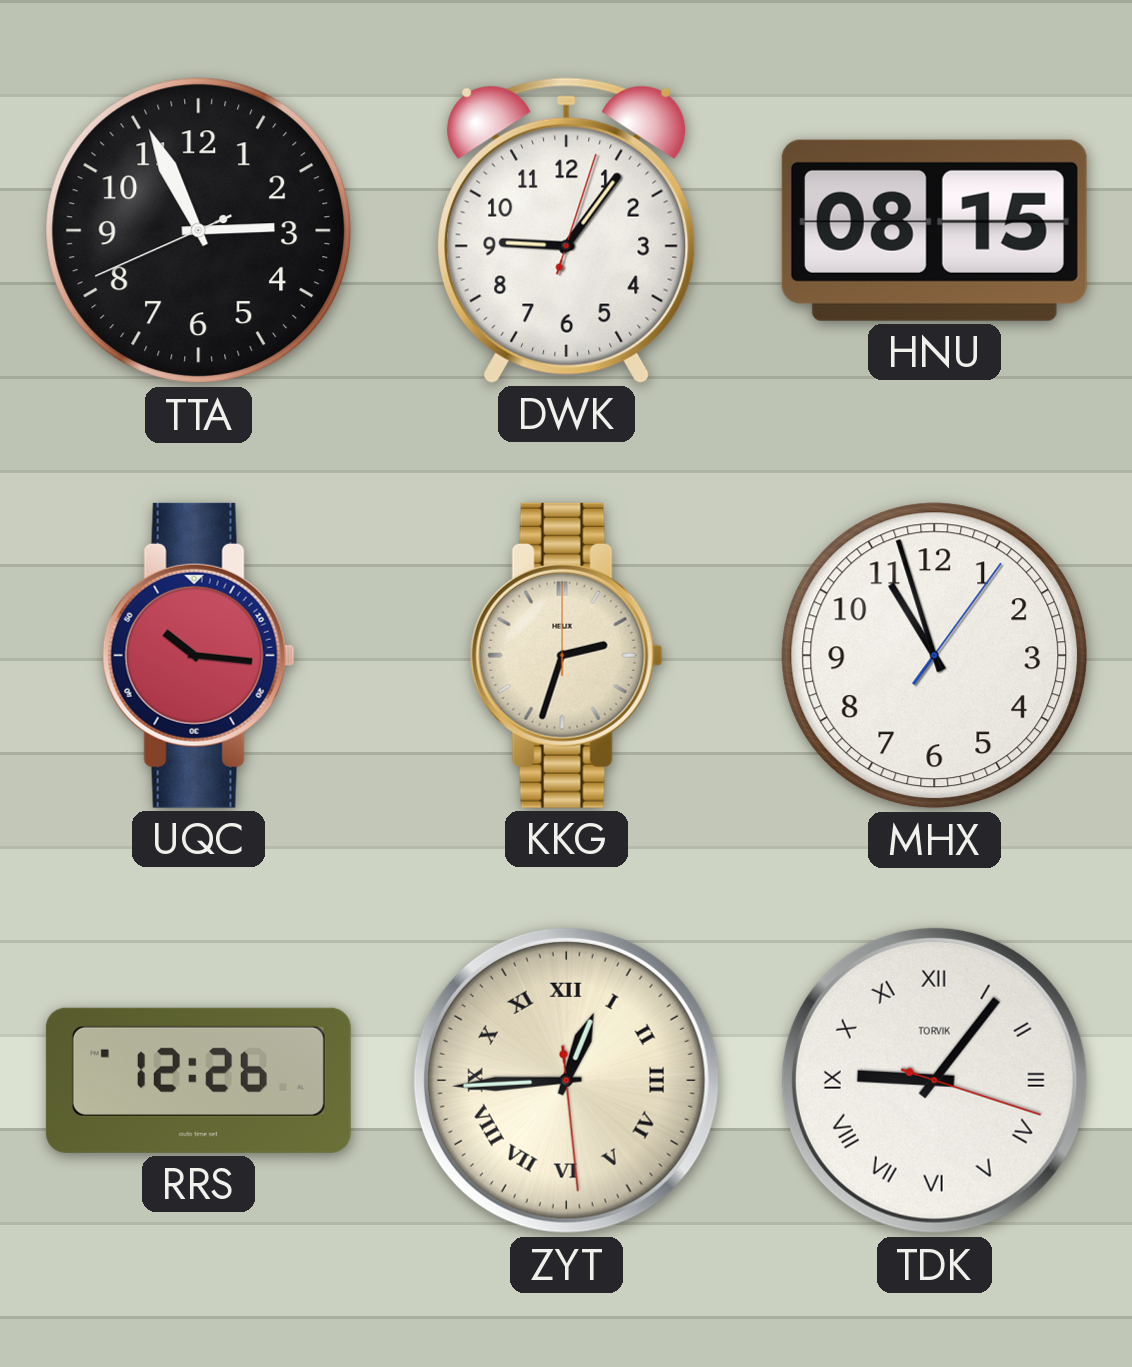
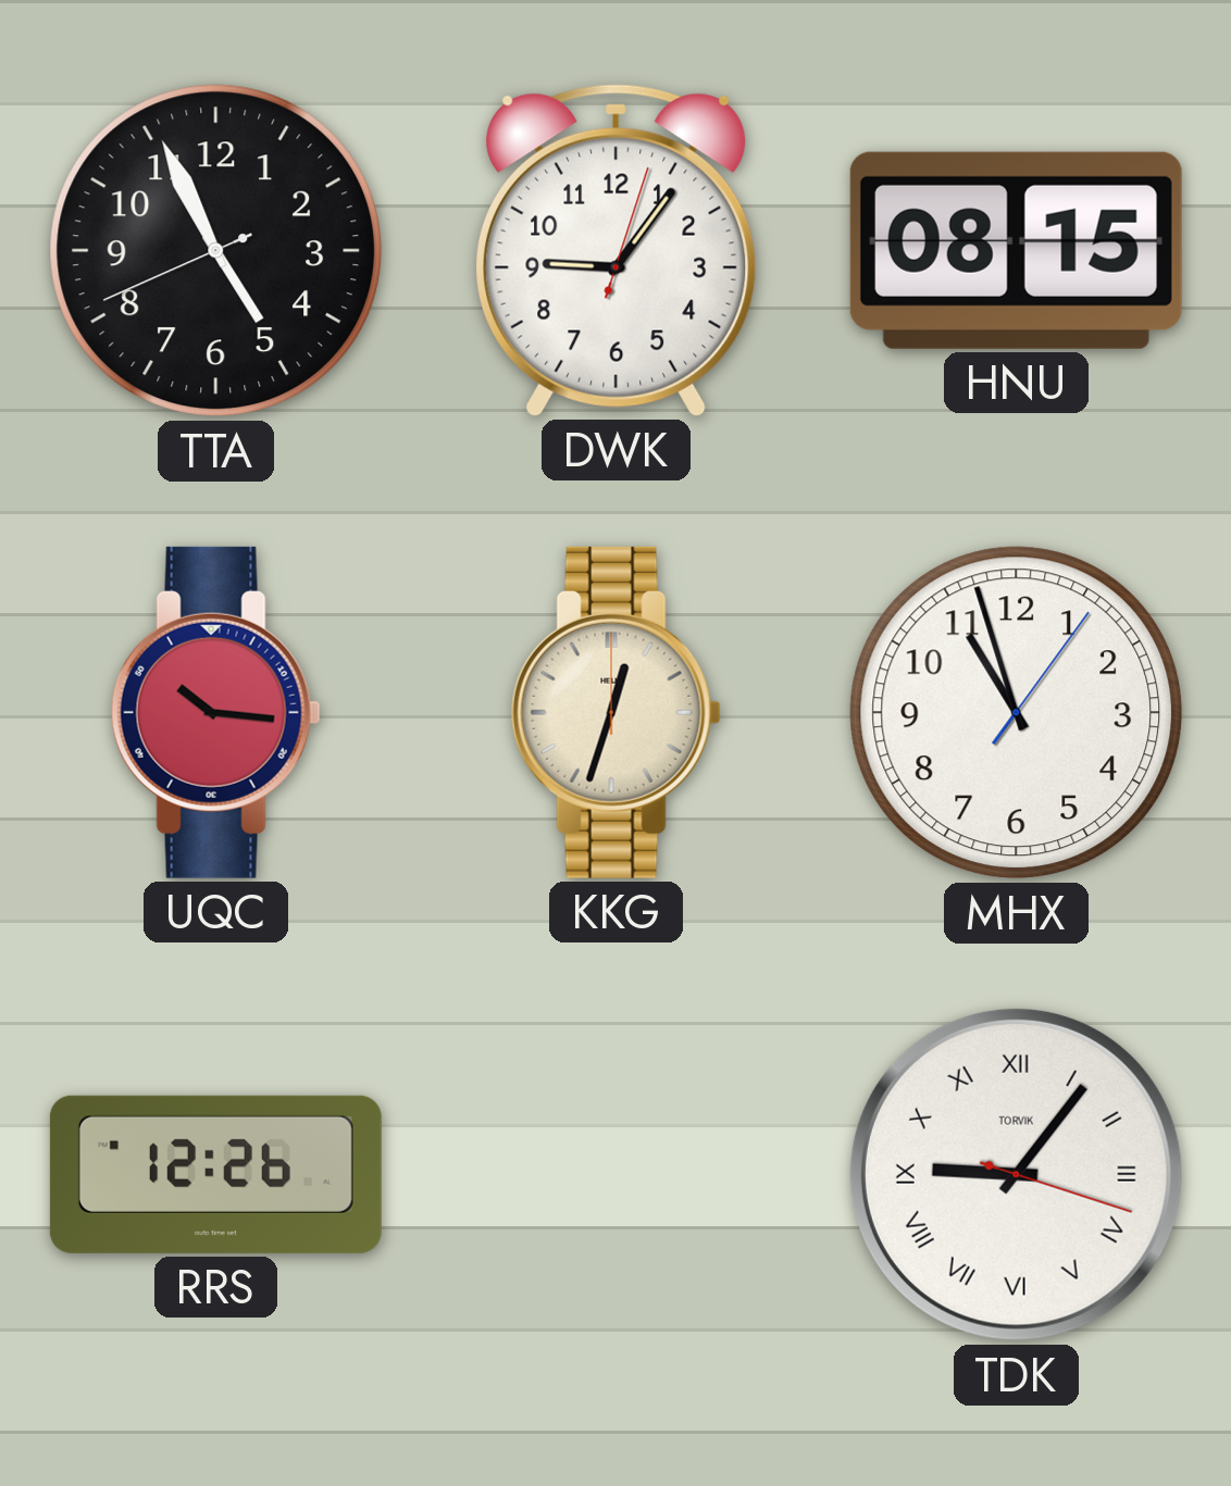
TTA: 2:55 -> 4:55 (216, 251)
KKG: 2:33 -> 12:33 (615, 712)
ZYT: 12:44 -> none (566, 1080)
